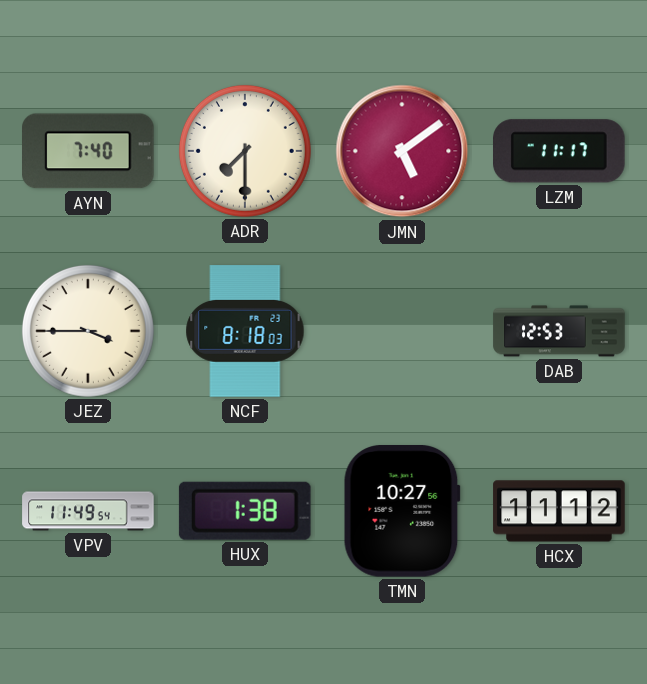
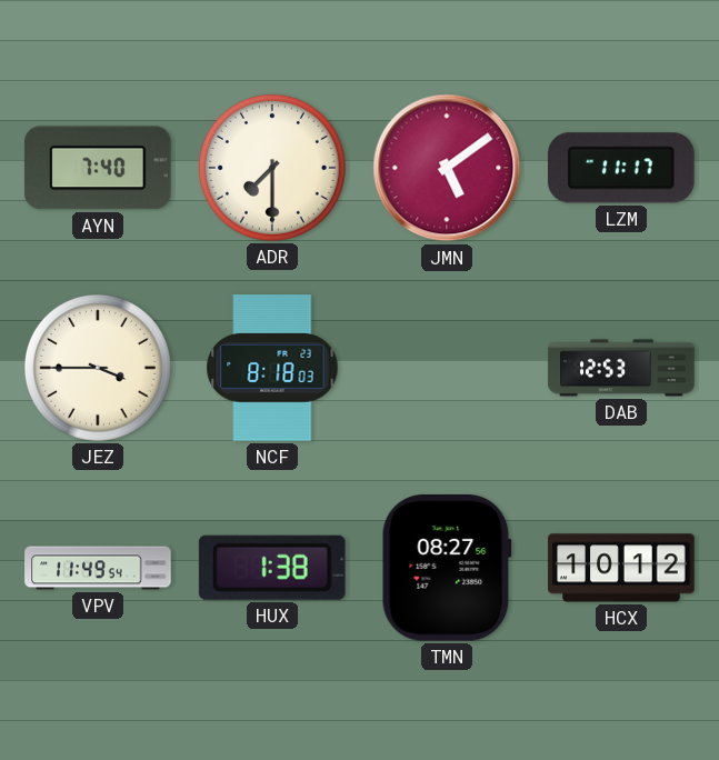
TMN: 10:27 -> 08:27 (447, 569)
HCX: 11:12 -> 10:12 (621, 568)
